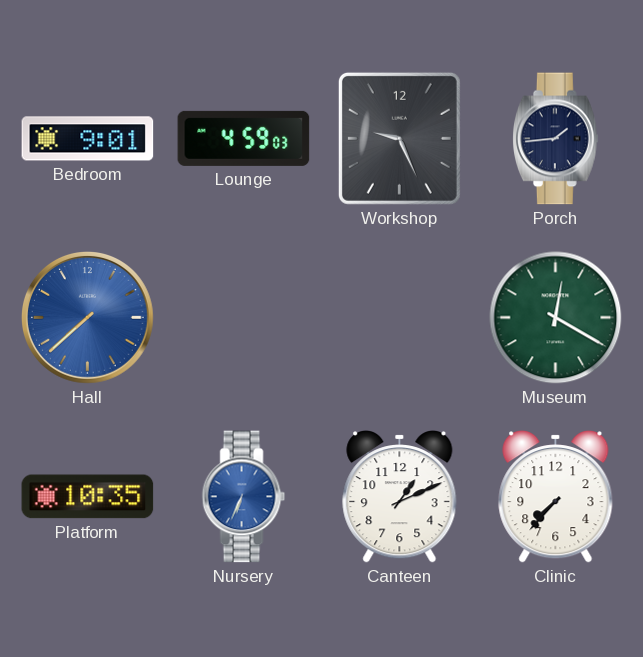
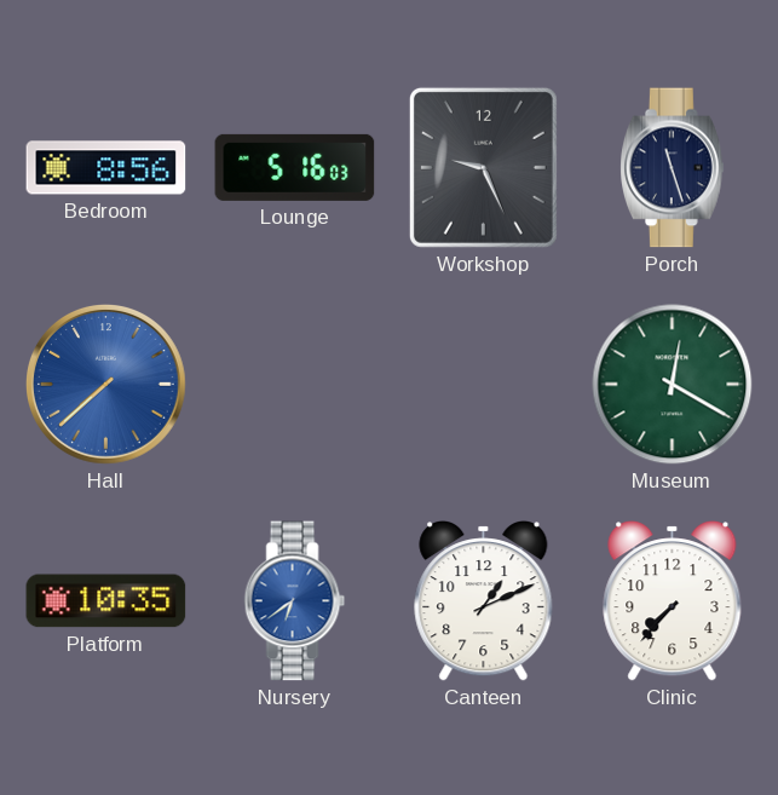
Bedroom: 9:01 -> 8:56 (106, 168)
Lounge: 4:59 -> 5:16 (295, 167)
Porch: 1:44 -> 11:27 (673, 168)
Nursery: 6:34 -> 6:39 (295, 601)
